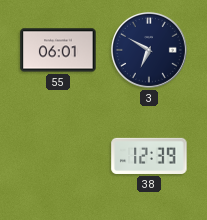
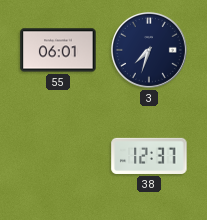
3: 6:50 -> 7:33 (149, 50)
38: 12:39 -> 12:37 (149, 156)
